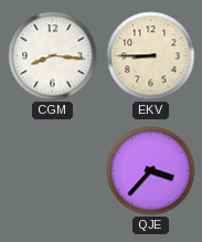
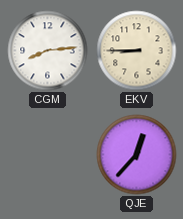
CGM: 8:16 -> 8:14 (48, 51)
QJE: 3:37 -> 12:37 (137, 155)
